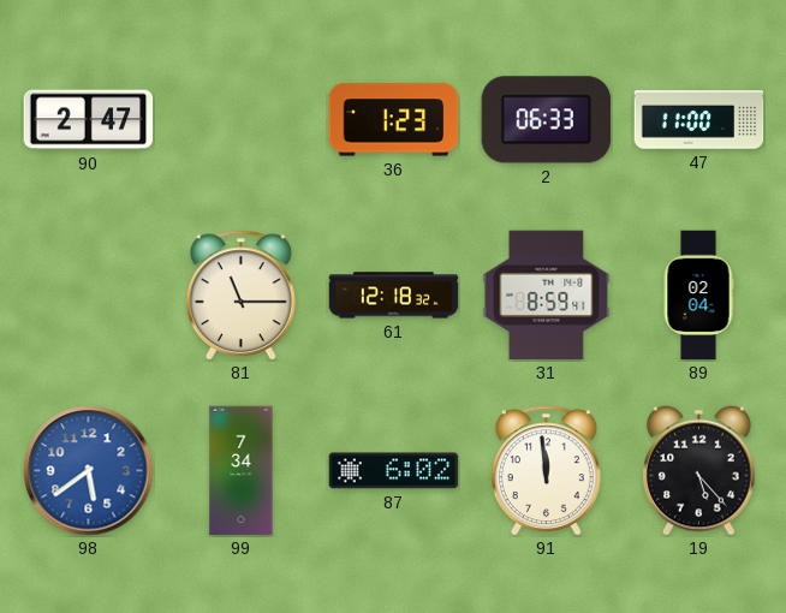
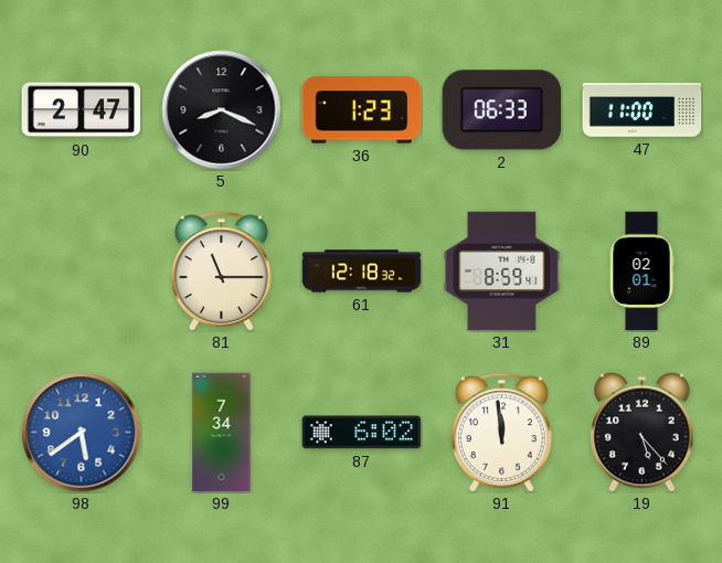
5: none -> 8:19 (222, 110)
89: 02:04 -> 02:01 (641, 272)
